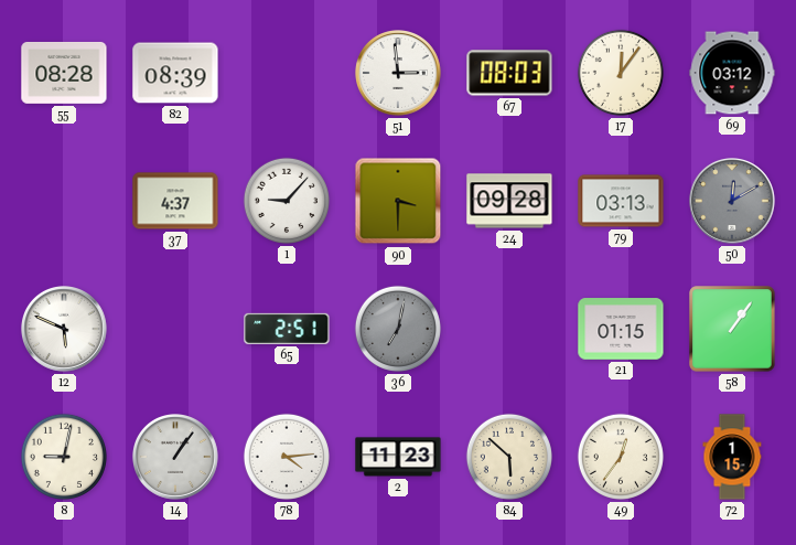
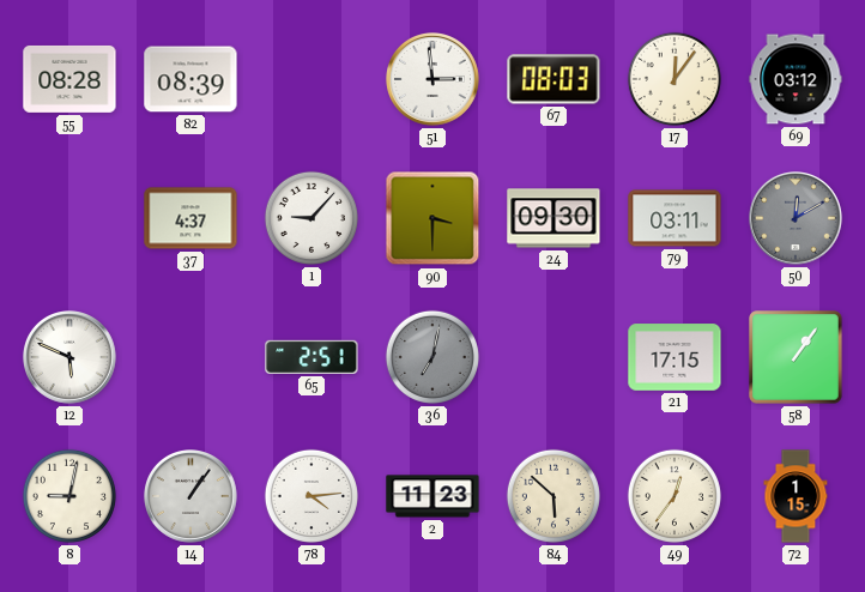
24: 09:28 -> 09:30 (554, 218)
79: 03:13 -> 03:11 (675, 218)
21: 01:15 -> 17:15 (675, 357)
